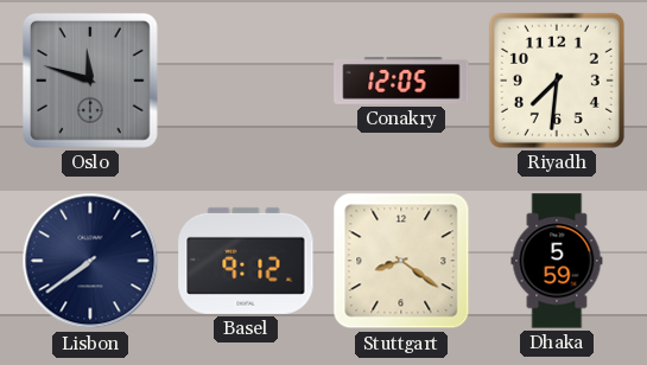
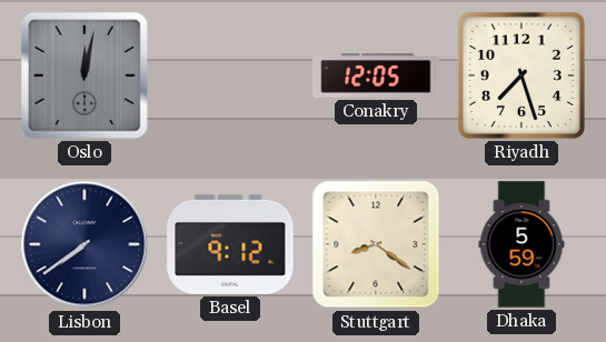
Oslo: 11:48 -> 12:02 (85, 76)
Riyadh: 7:31 -> 7:27 (521, 76)
